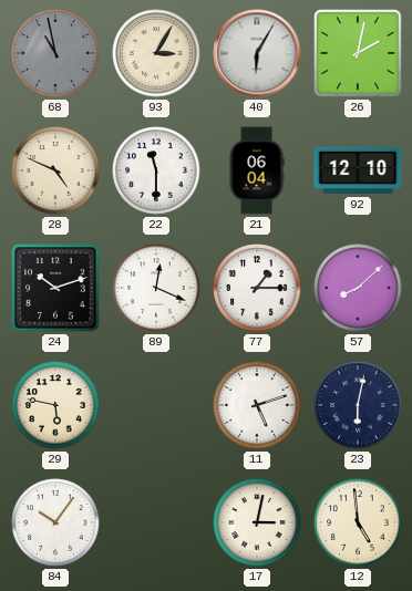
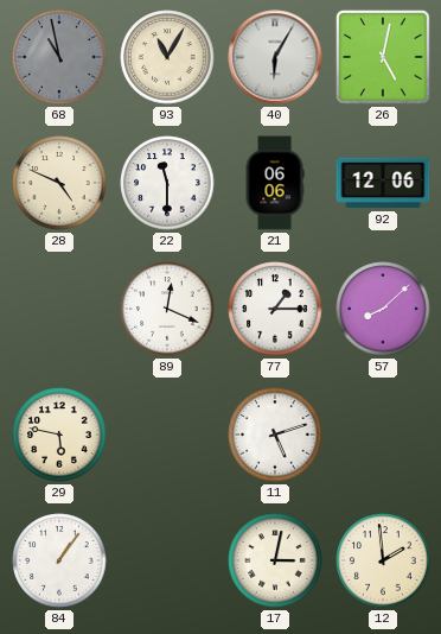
93: 3:05 -> 11:05 (167, 57)
26: 2:02 -> 5:02 (383, 57)
21: 06:04 -> 06:06 (275, 183)
92: 12:10 -> 12:06 (383, 183)
24: 10:12 -> none (55, 288)
23: 6:02 -> none (358, 405)
84: 10:06 -> 1:06 (59, 560)
12: 4:59 -> 1:59 (383, 560)
